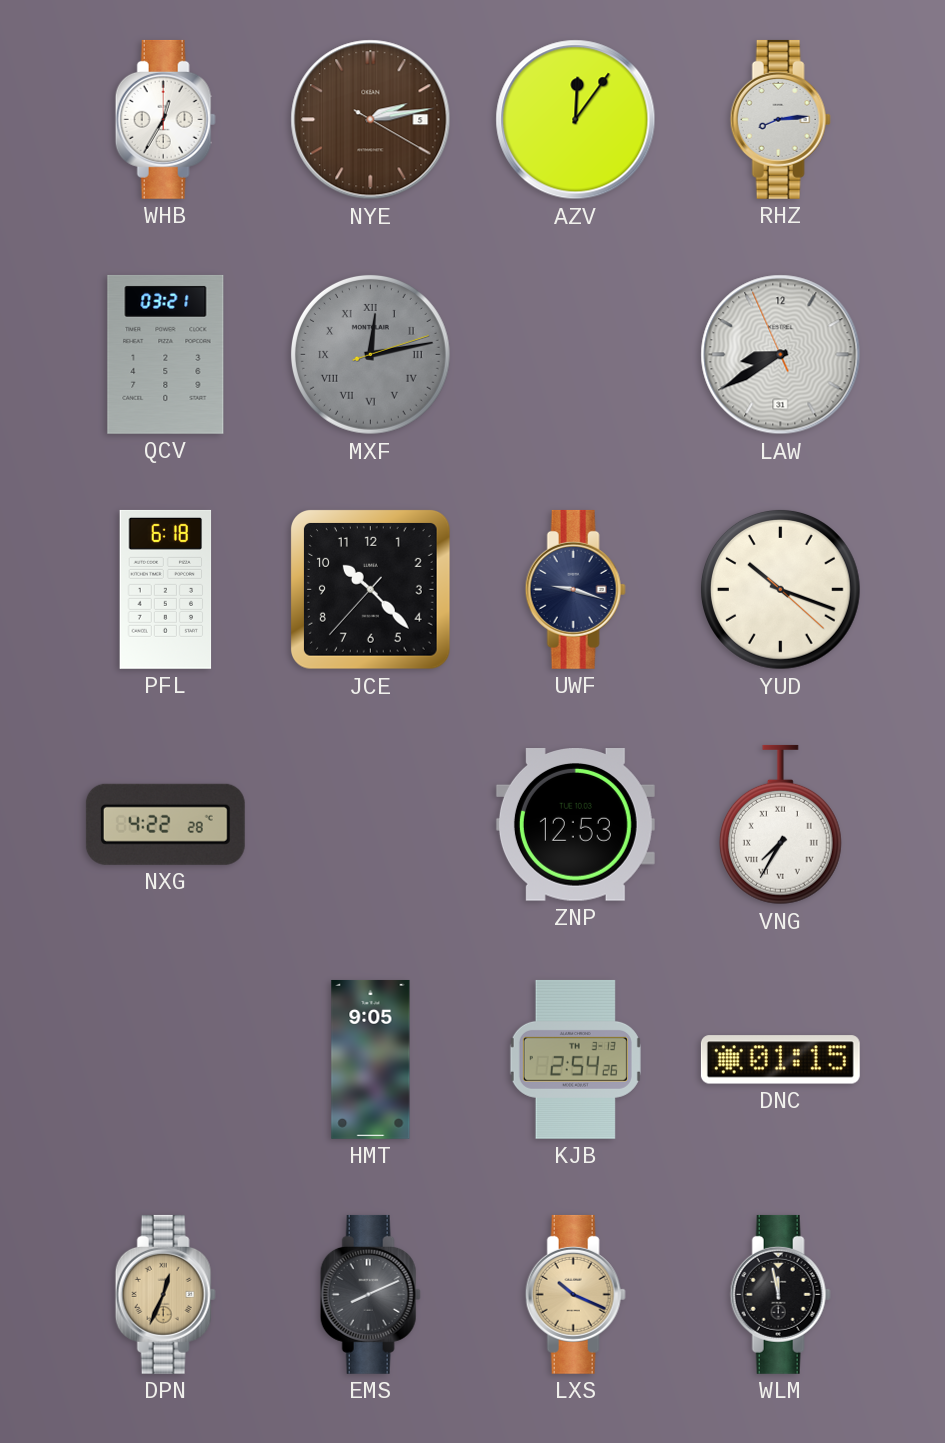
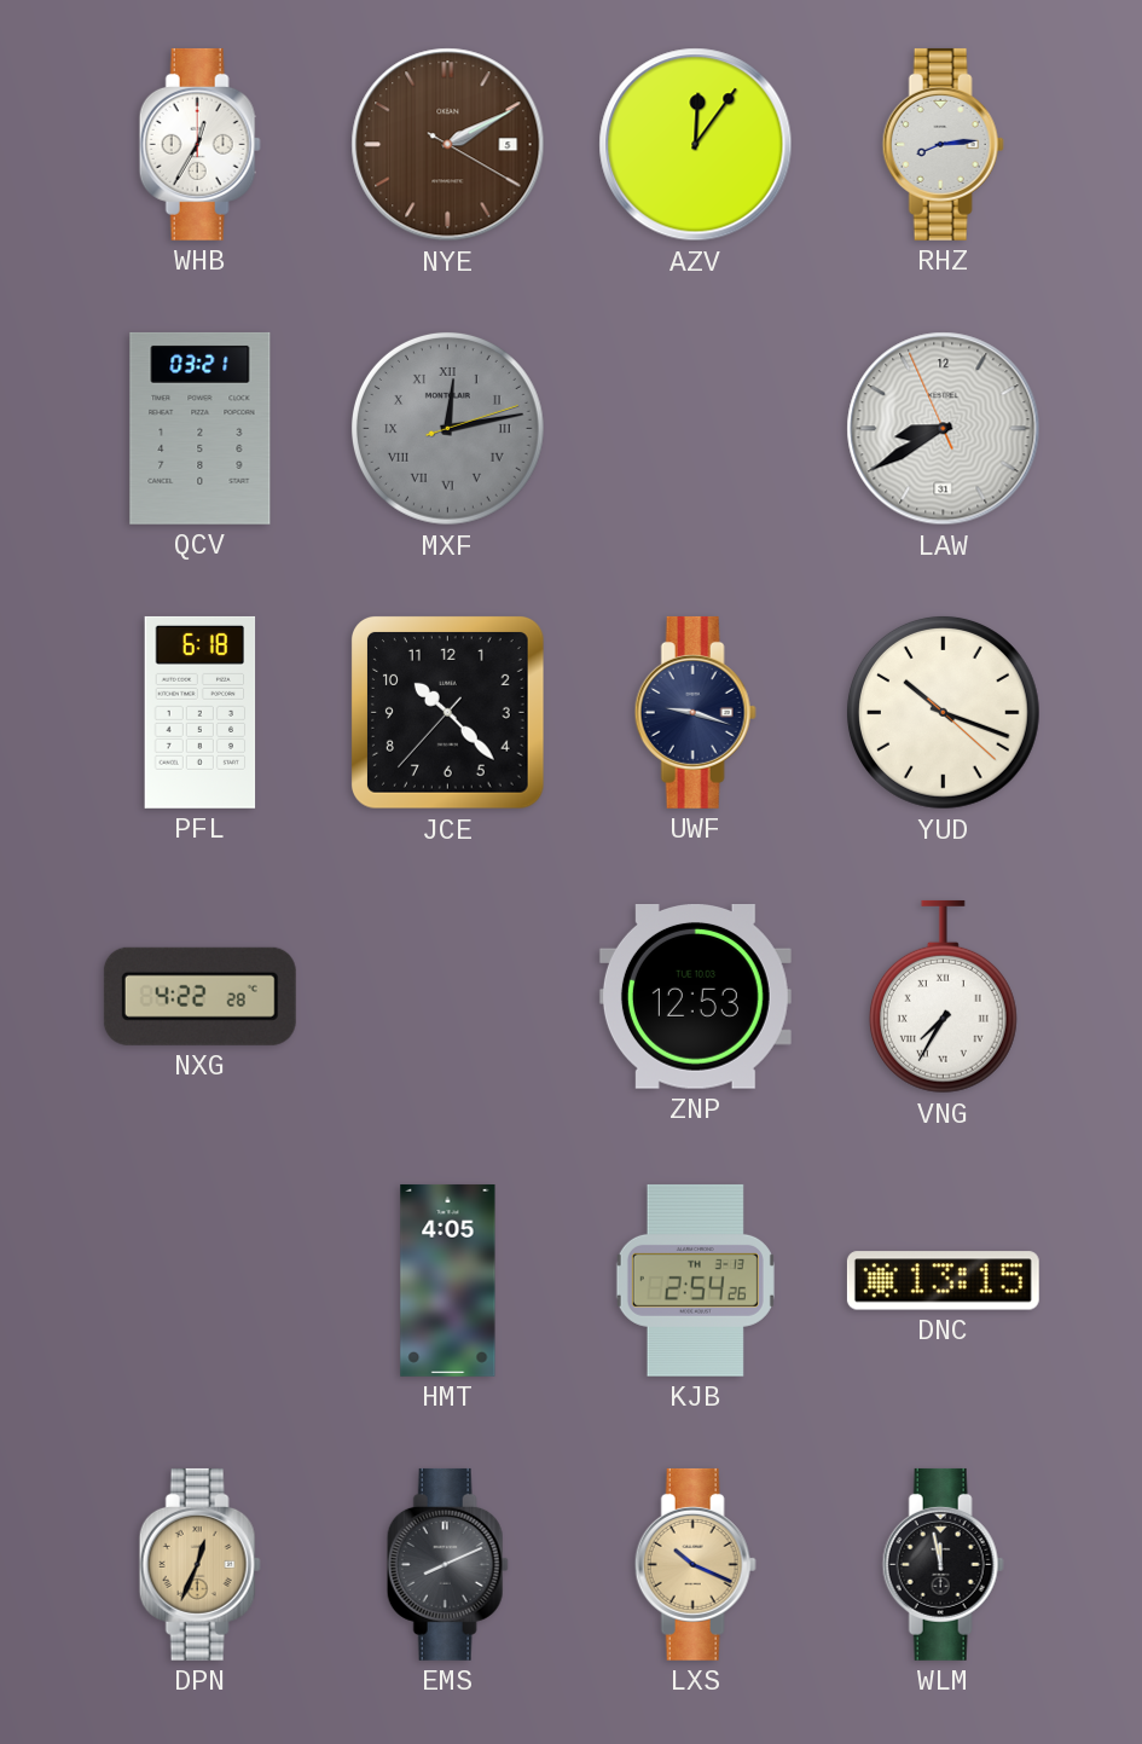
NYE: 2:13 -> 2:10 (448, 145)
HMT: 9:05 -> 4:05 (448, 1280)
DNC: 01:15 -> 13:15 (943, 1281)
